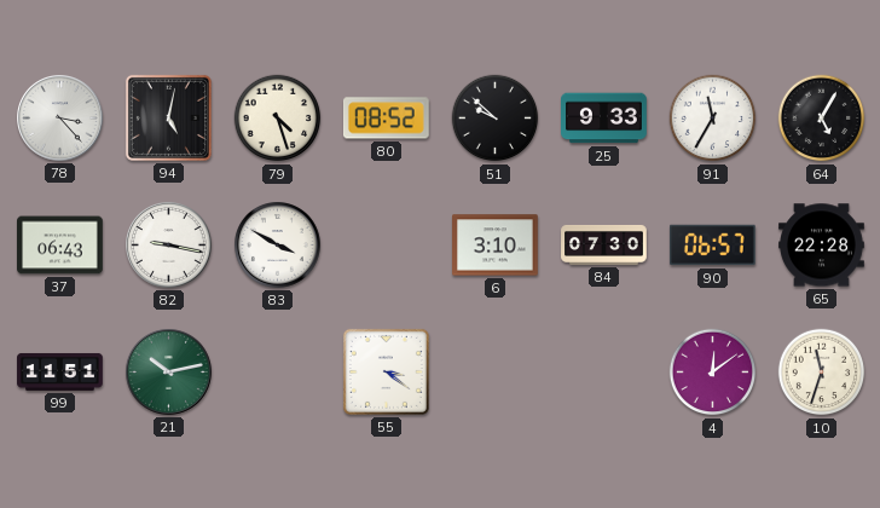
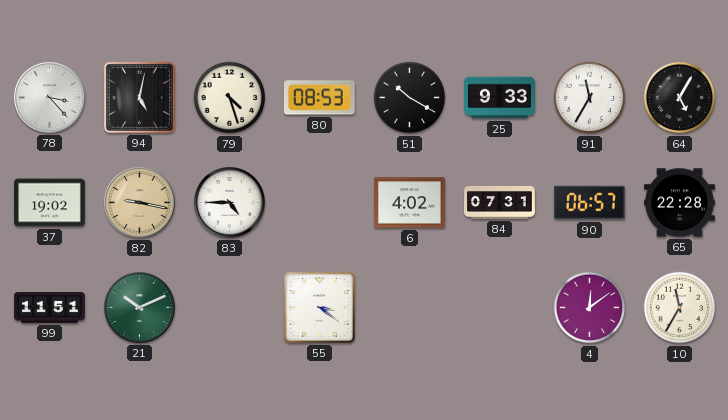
80: 08:52 -> 08:53 (319, 98)
51: 9:52 -> 10:20 (410, 98)
37: 06:43 -> 19:02 (50, 203)
82 dial: white -> champagne (140, 203)
83: 3:50 -> 4:45 (230, 203)
6: 3:10 -> 4:02 (410, 203)
84: 07:30 -> 07:31 (500, 202)
21: 10:13 -> 10:11 (140, 308)
10: 11:33 -> 11:35 (680, 308)
